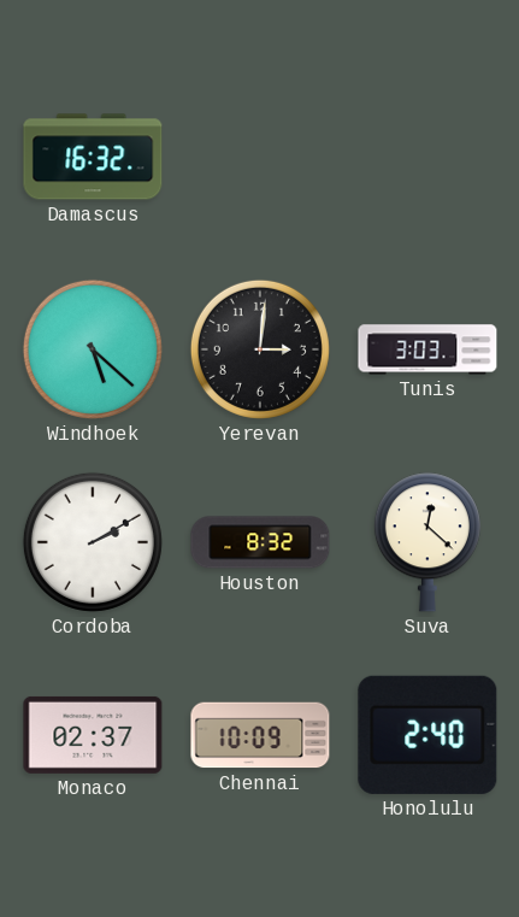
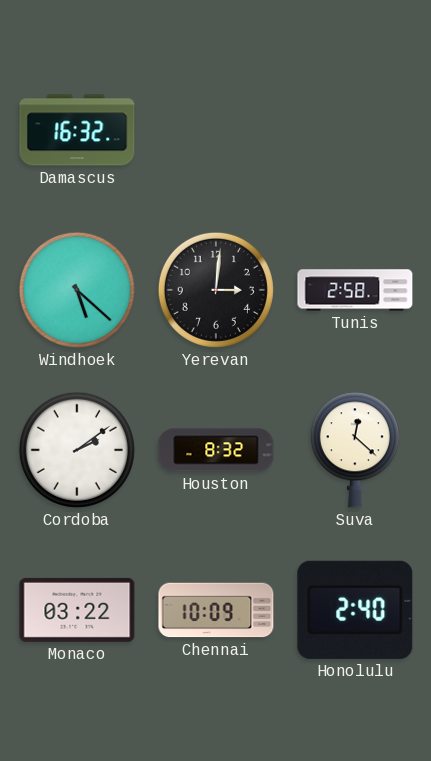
Tunis: 3:03 -> 2:58 (355, 290)
Cordoba: 2:10 -> 2:09 (77, 450)
Monaco: 02:37 -> 03:22 (77, 610)
